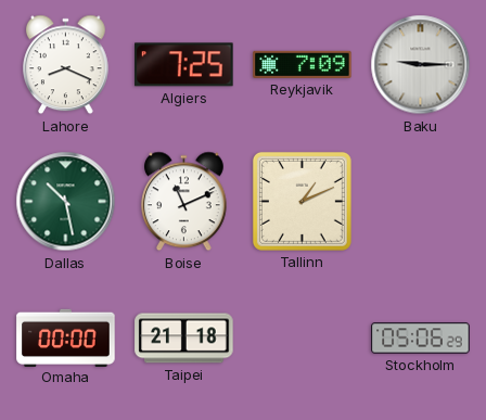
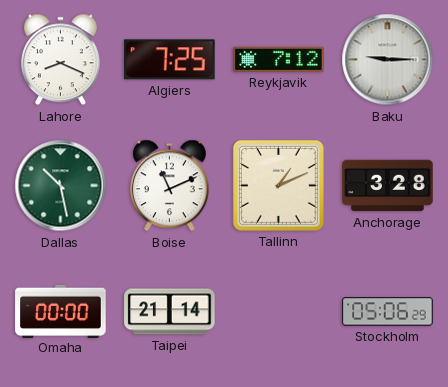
Reykjavik: 7:09 -> 7:12 (279, 59)
Anchorage: none -> 3:28 (388, 186)
Taipei: 21:18 -> 21:14 (170, 312)
